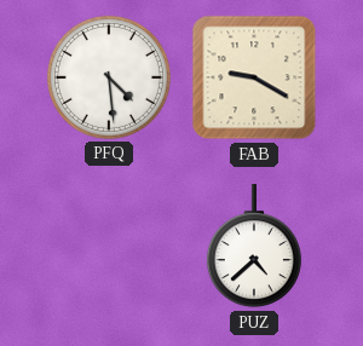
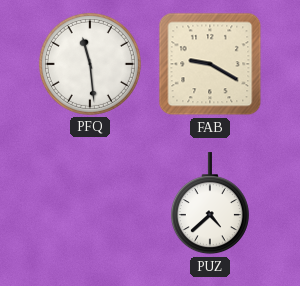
PFQ: 4:29 -> 11:29 (90, 64)
